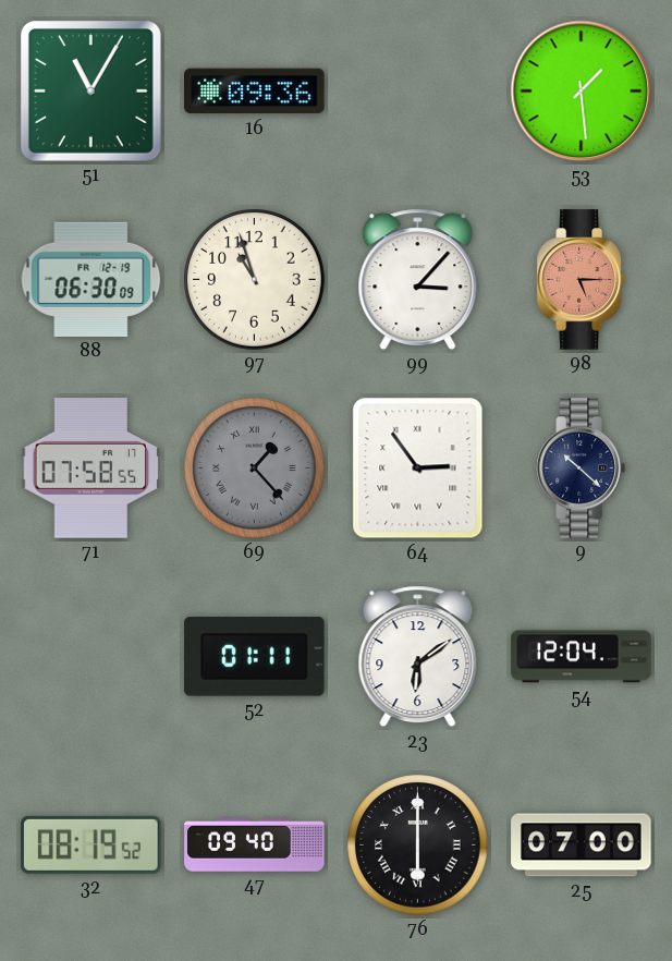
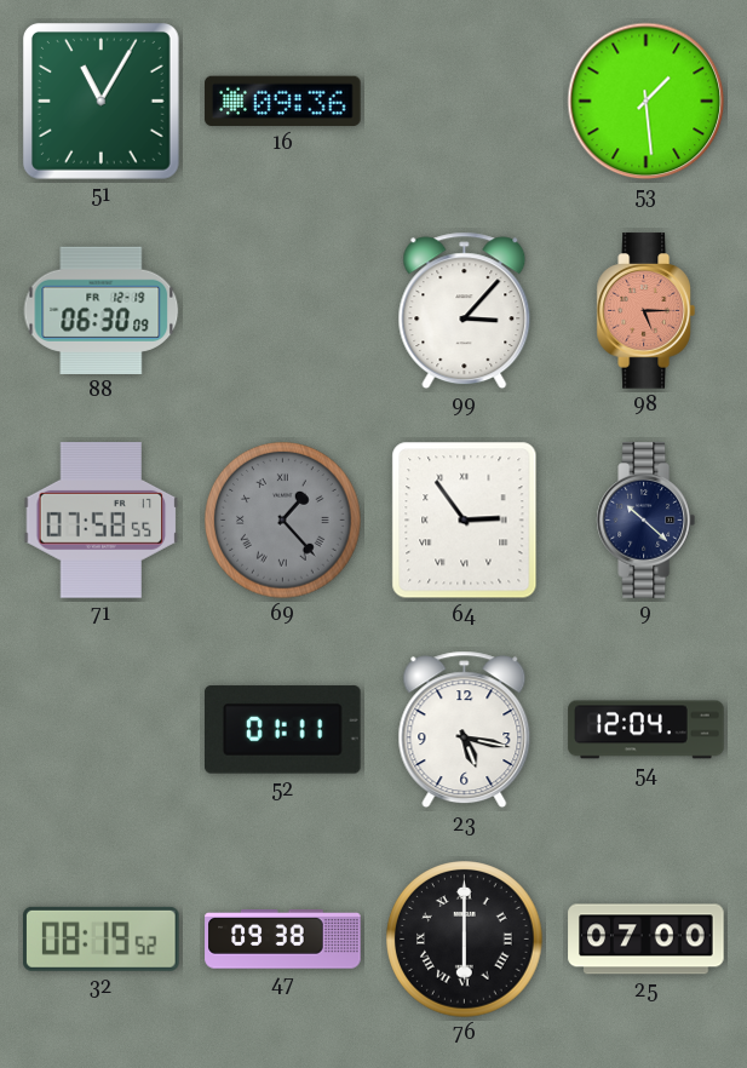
97: 10:57 -> none (255, 280)
23: 6:09 -> 5:17 (465, 730)
47: 09:40 -> 09:38 (283, 940)
